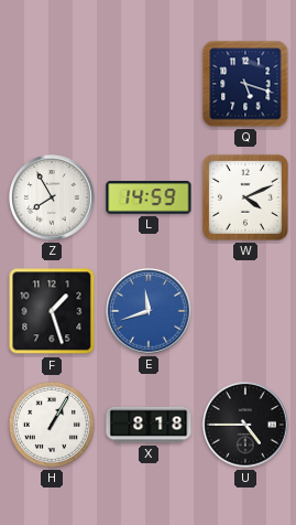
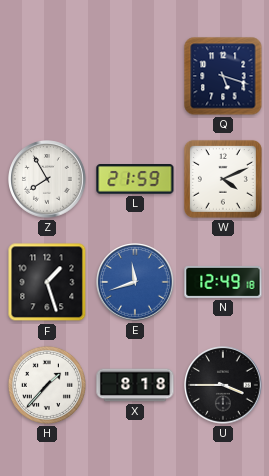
L: 14:59 -> 21:59 (135, 179)
N: none -> 12:49 (223, 282)
H: 1:05 -> 1:37 (47, 385)
U: 4:45 -> 3:45 (223, 385)
